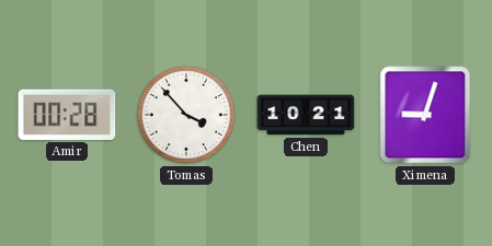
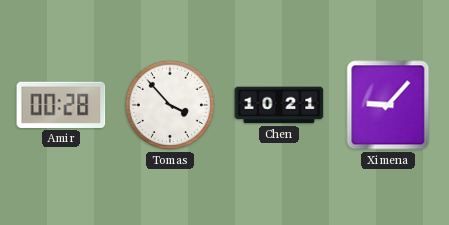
Ximena: 9:03 -> 9:07 (388, 105)
